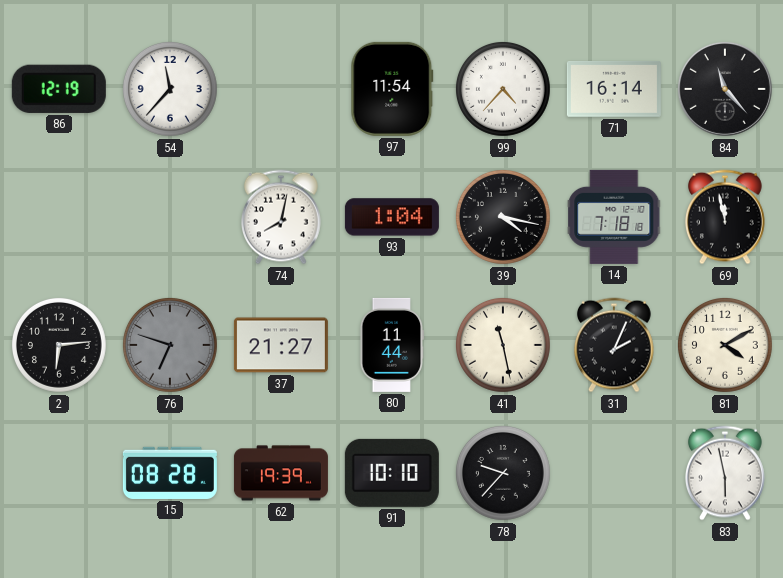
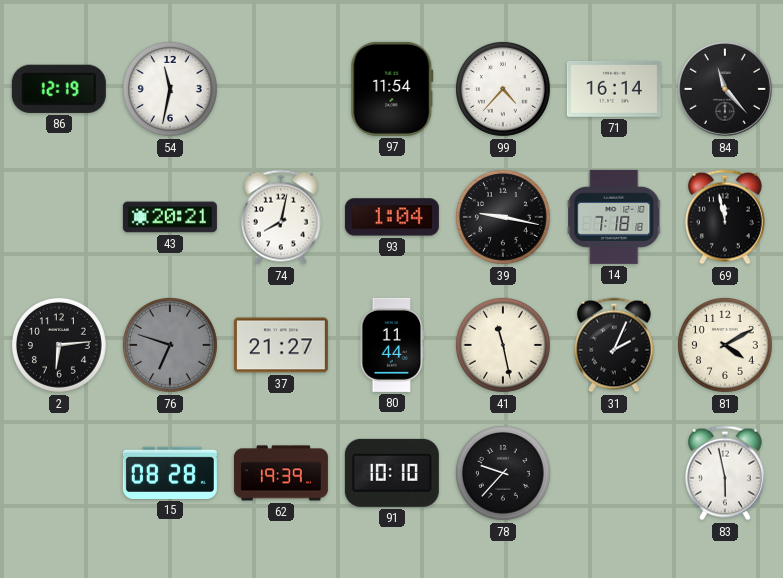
54: 11:37 -> 11:32 (170, 89)
43: none -> 20:21 (170, 217)
39: 4:17 -> 9:17 (503, 217)
